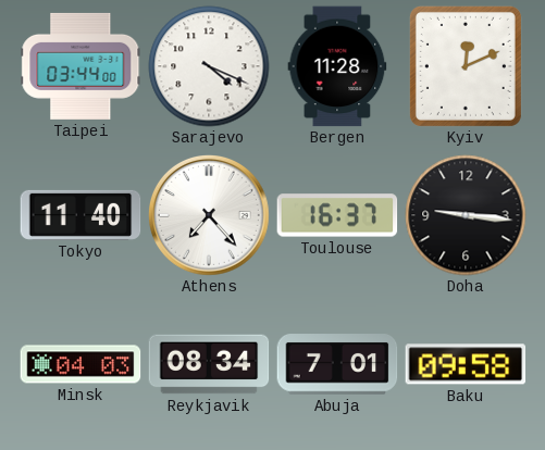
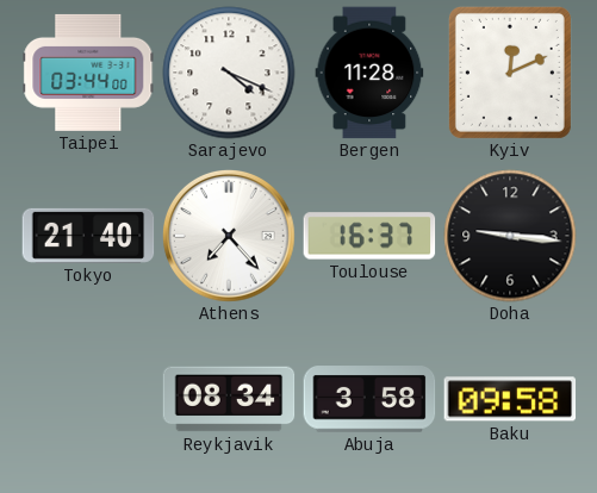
Tokyo: 11:40 -> 21:40 (88, 236)
Minsk: 04:03 -> none (80, 364)
Abuja: 7:01 -> 3:58 (369, 399)
